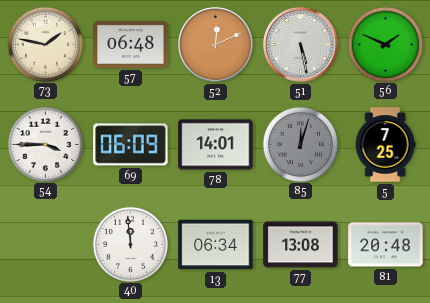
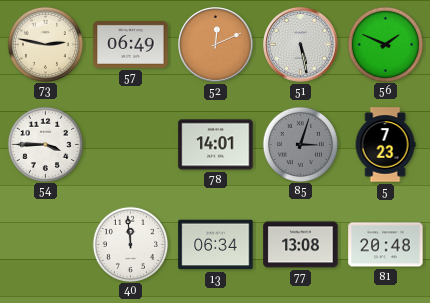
73: 1:47 -> 2:47 (45, 44)
57: 06:48 -> 06:49 (131, 44)
69: 06:09 -> none (131, 145)
85: 12:03 -> 3:03 (300, 144)
5: 7:25 -> 7:23 (385, 145)
